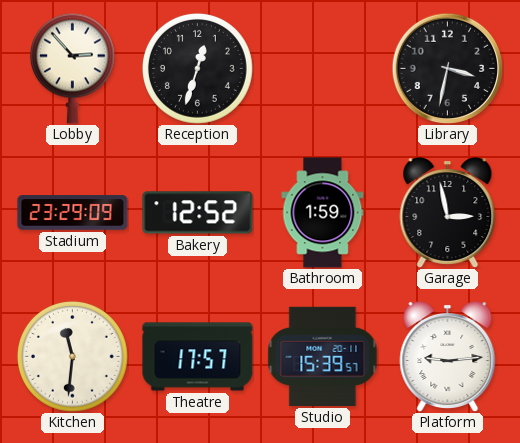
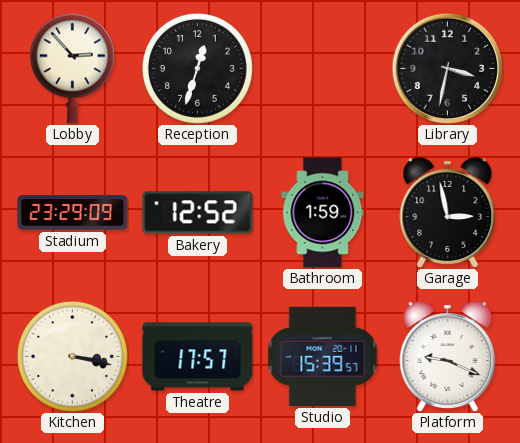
Kitchen: 11:31 -> 3:17 (72, 356)
Platform: 9:14 -> 9:19 (448, 357)
